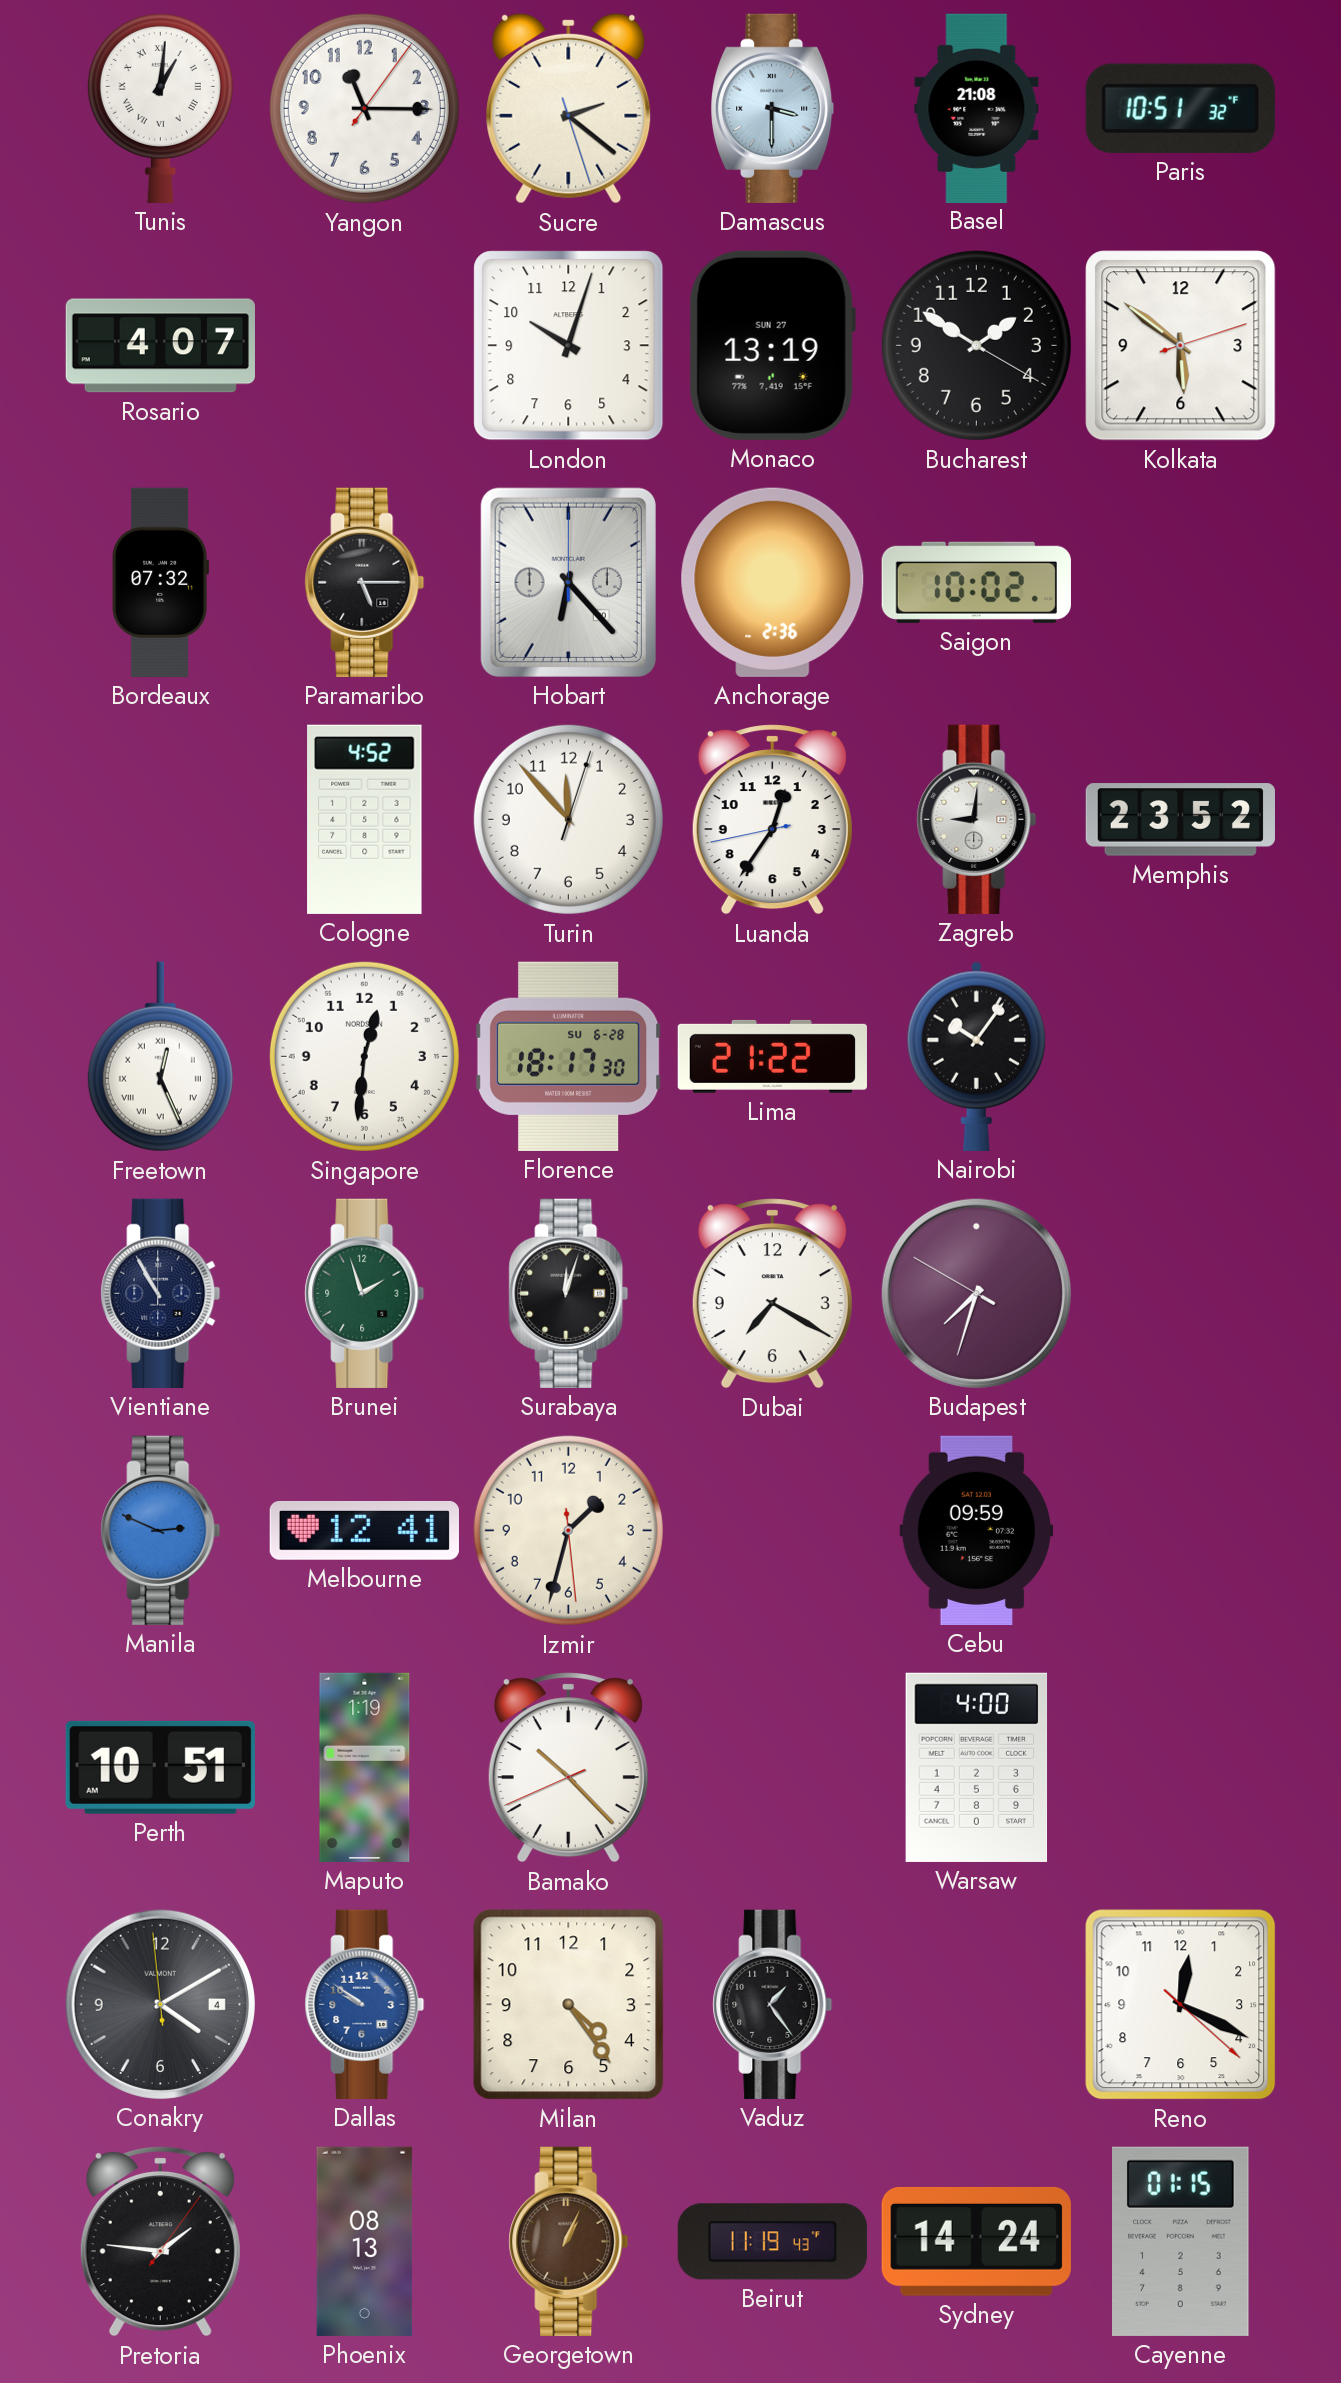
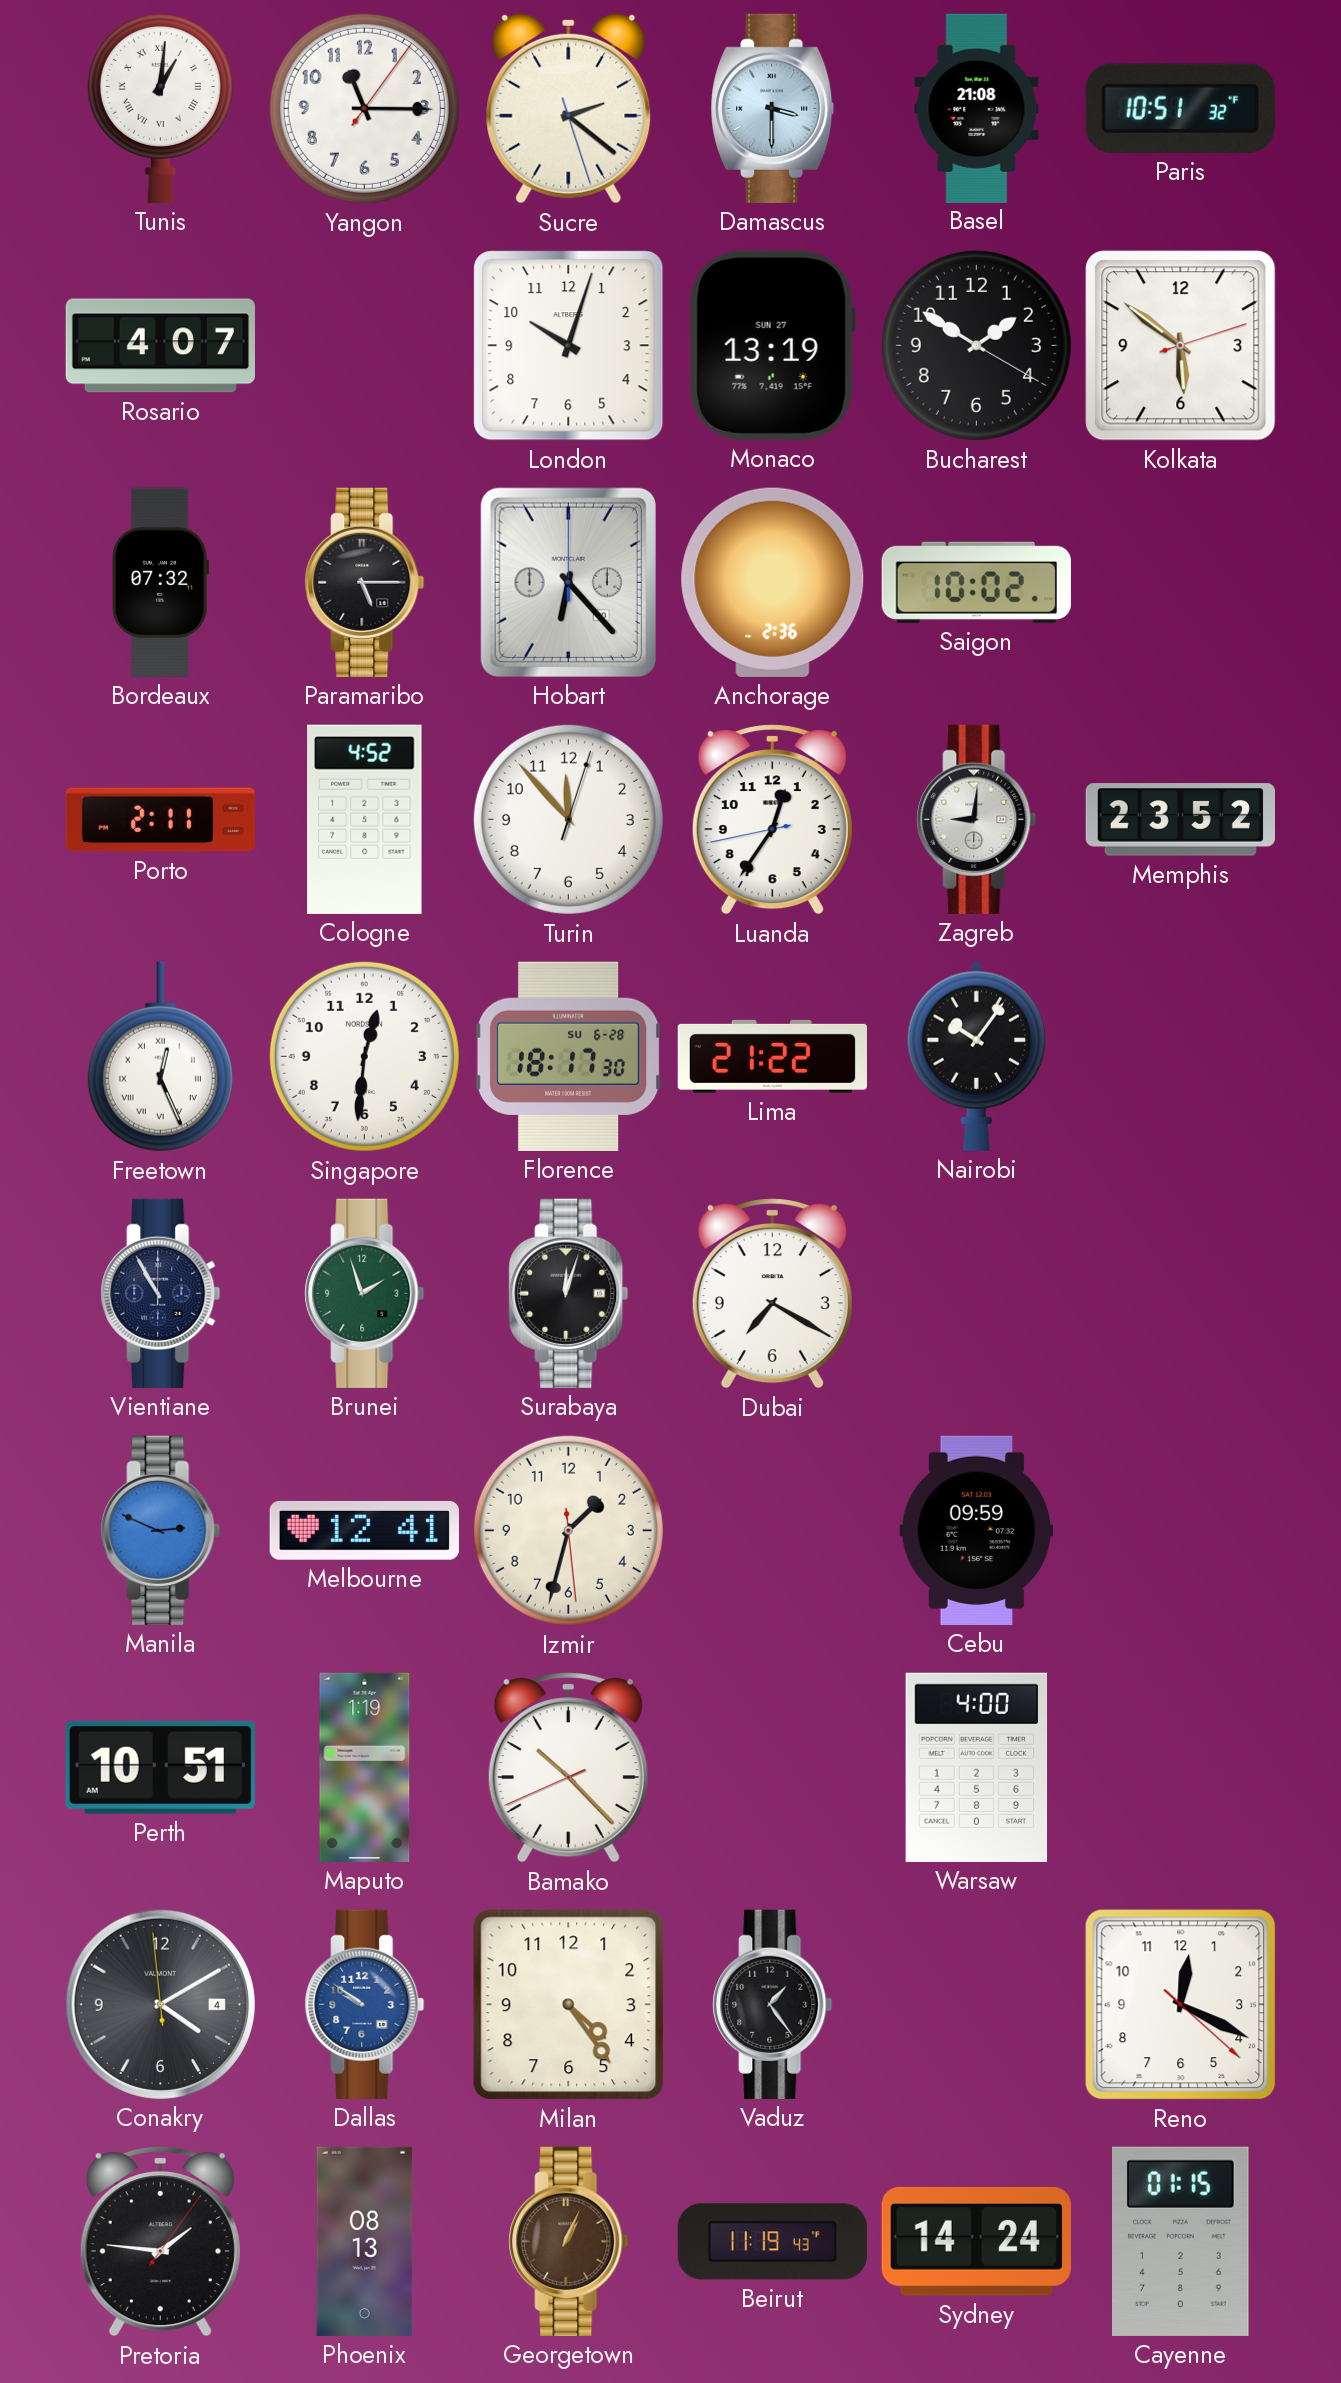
Porto: none -> 2:11 (160, 820)
Budapest: 7:32 -> none (976, 1293)
